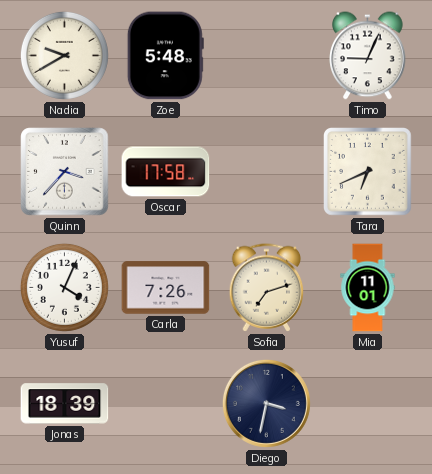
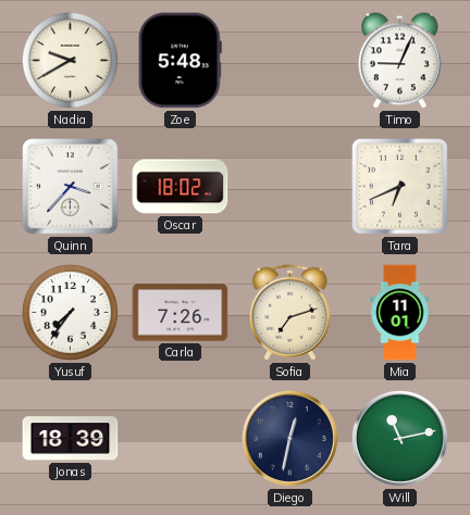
Oscar: 17:58 -> 18:02 (181, 187)
Yusuf: 4:04 -> 7:36 (70, 312)
Diego: 3:32 -> 12:32 (289, 438)
Will: none -> 11:13 (399, 438)
